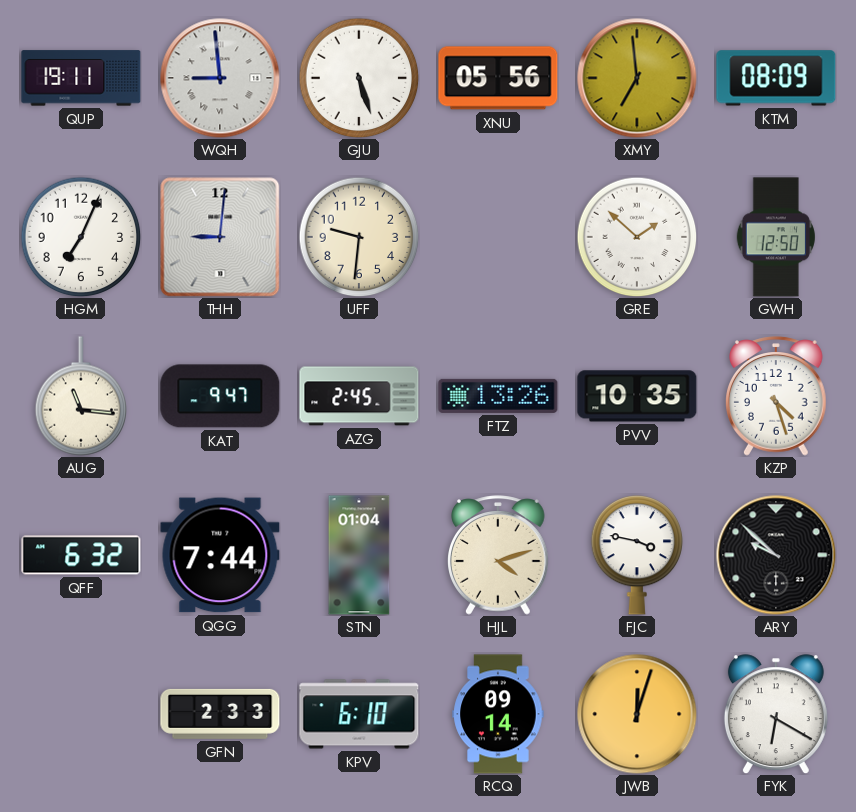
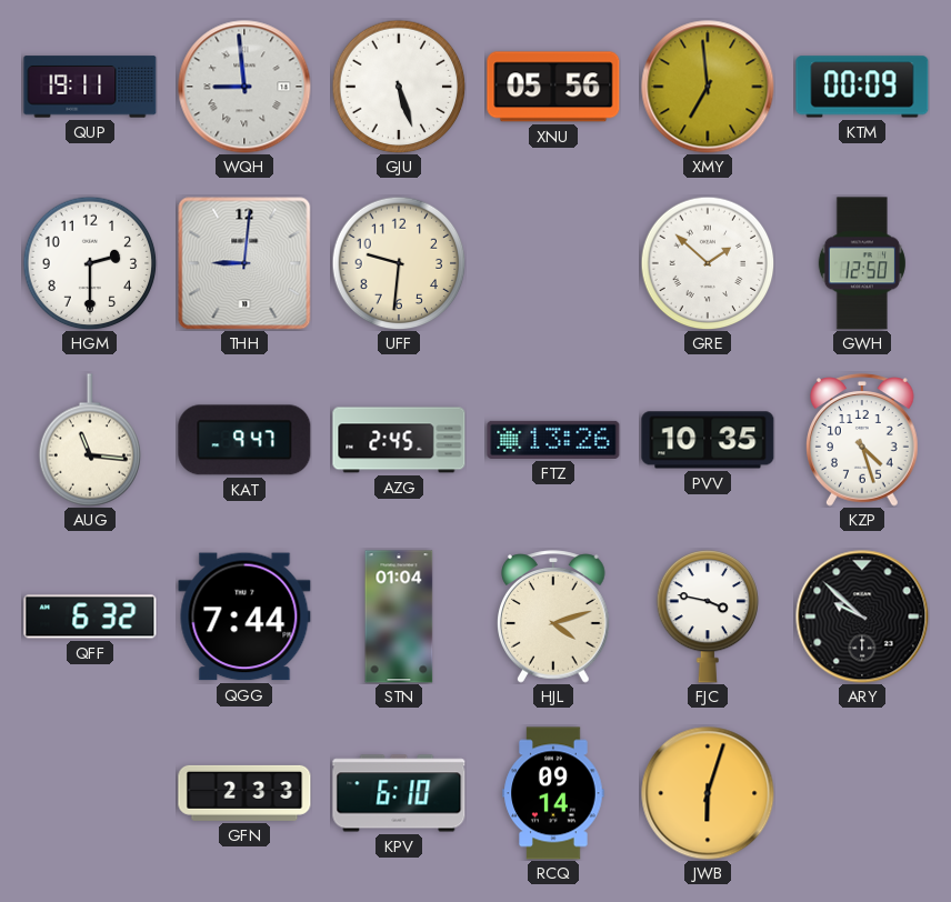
KTM: 08:09 -> 00:09 (862, 87)
HGM: 7:04 -> 2:30 (90, 263)
JWB: 12:03 -> 6:03 (708, 793)
FYK: 6:20 -> none (776, 714)
